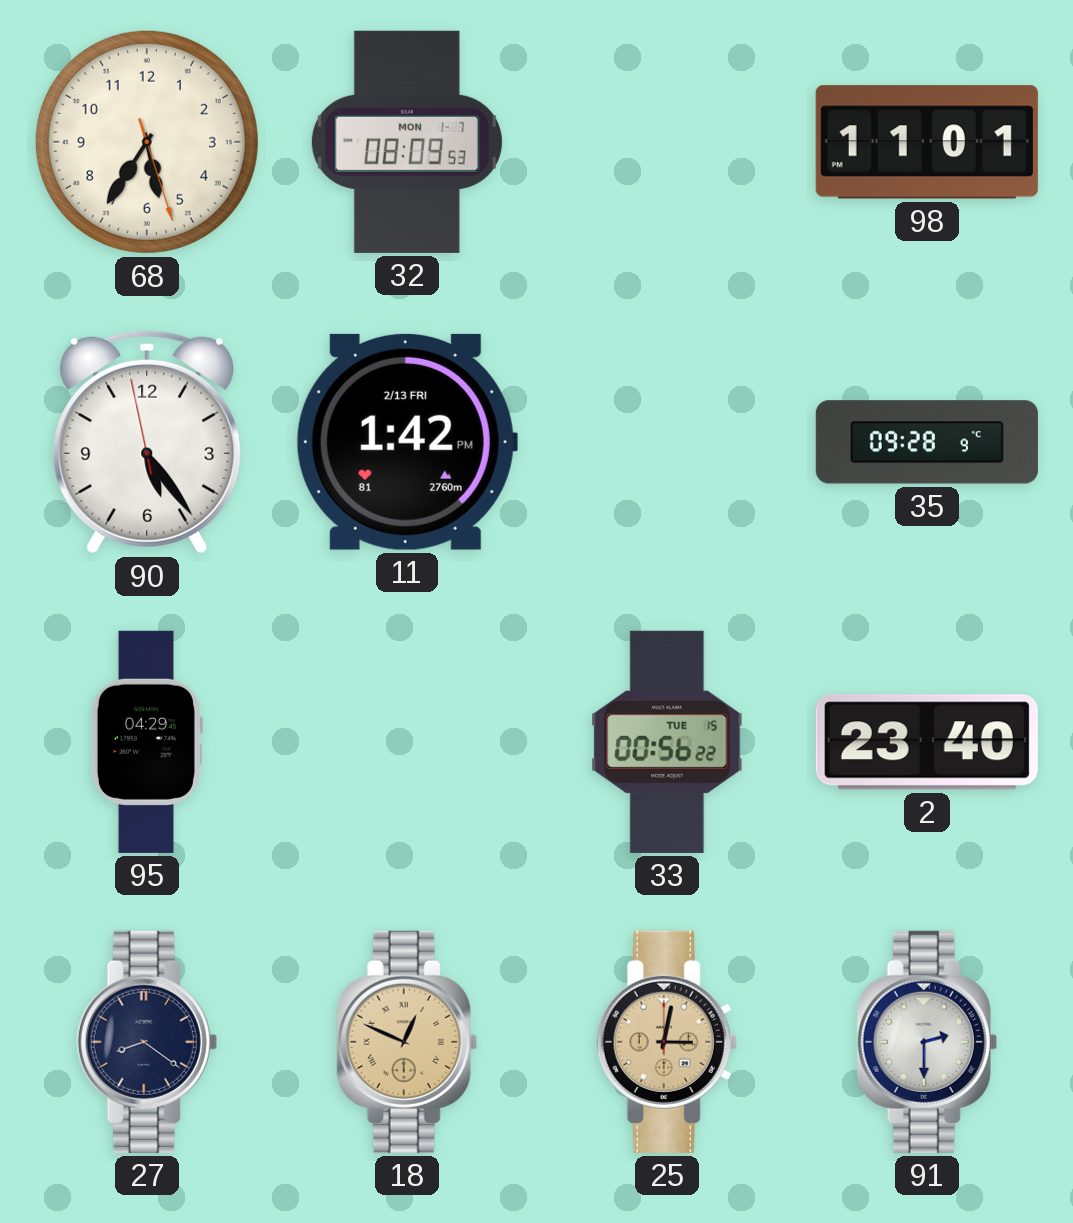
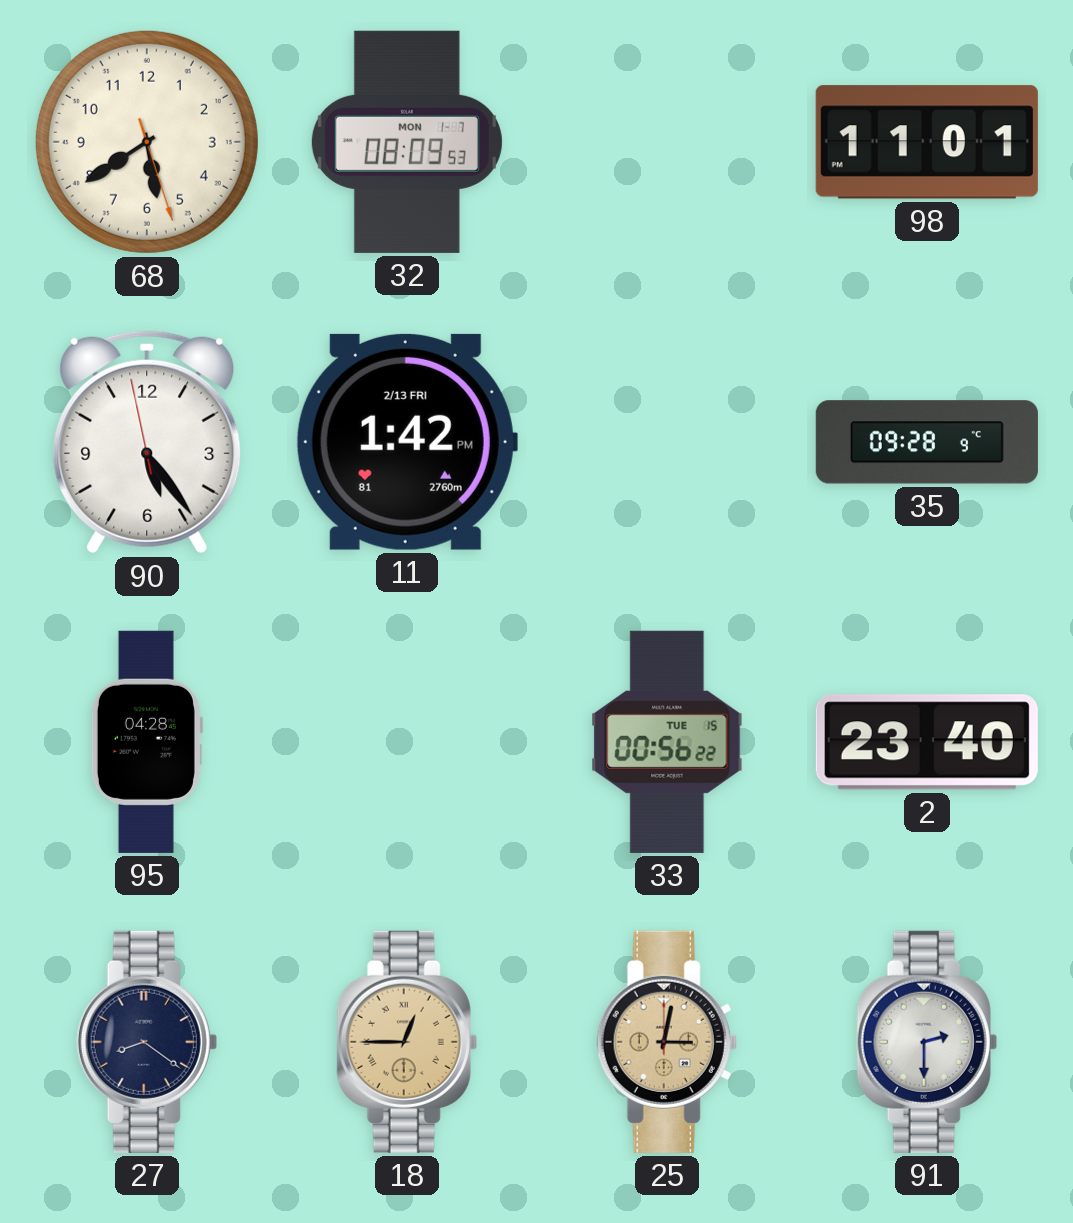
68: 5:35 -> 5:39 (147, 142)
95: 04:29 -> 04:28 (146, 742)
18: 12:49 -> 12:45 (407, 1042)
